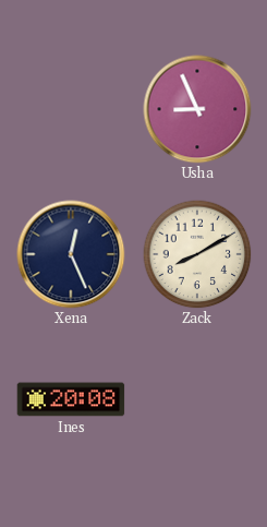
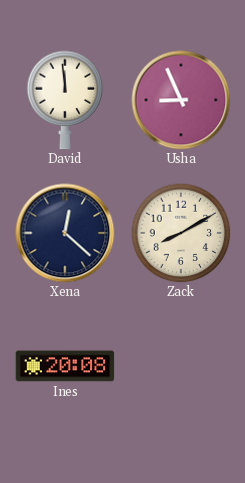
David: none -> 11:59 (65, 100)
Xena: 12:26 -> 12:22 (65, 233)
